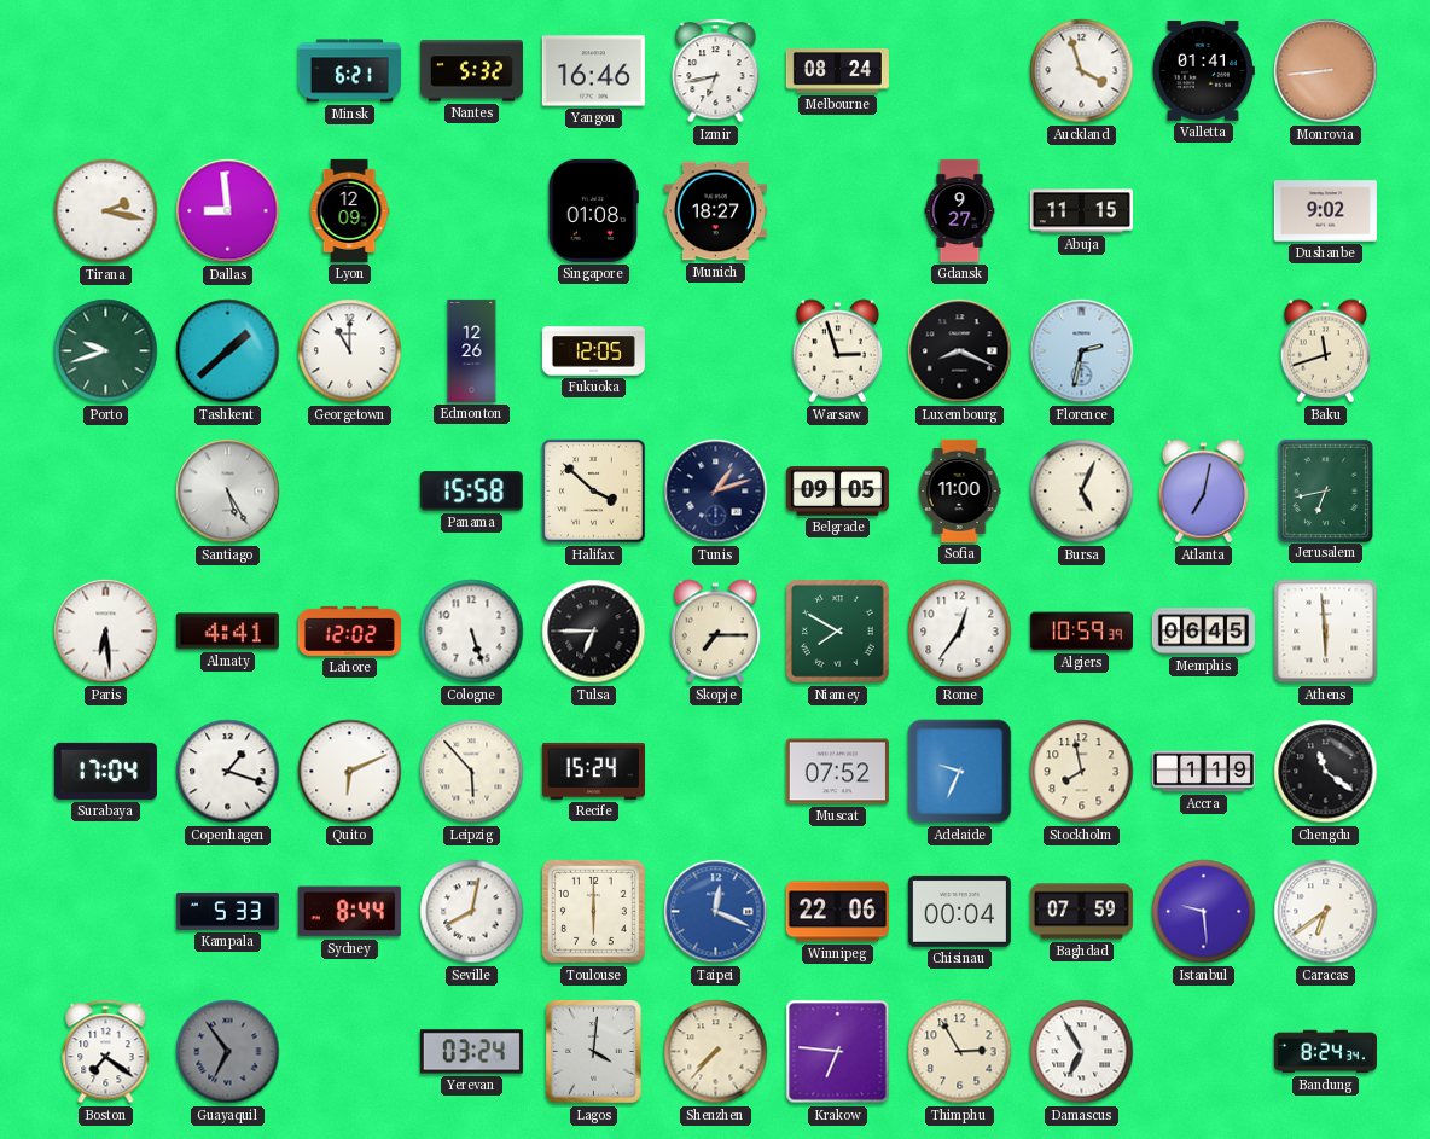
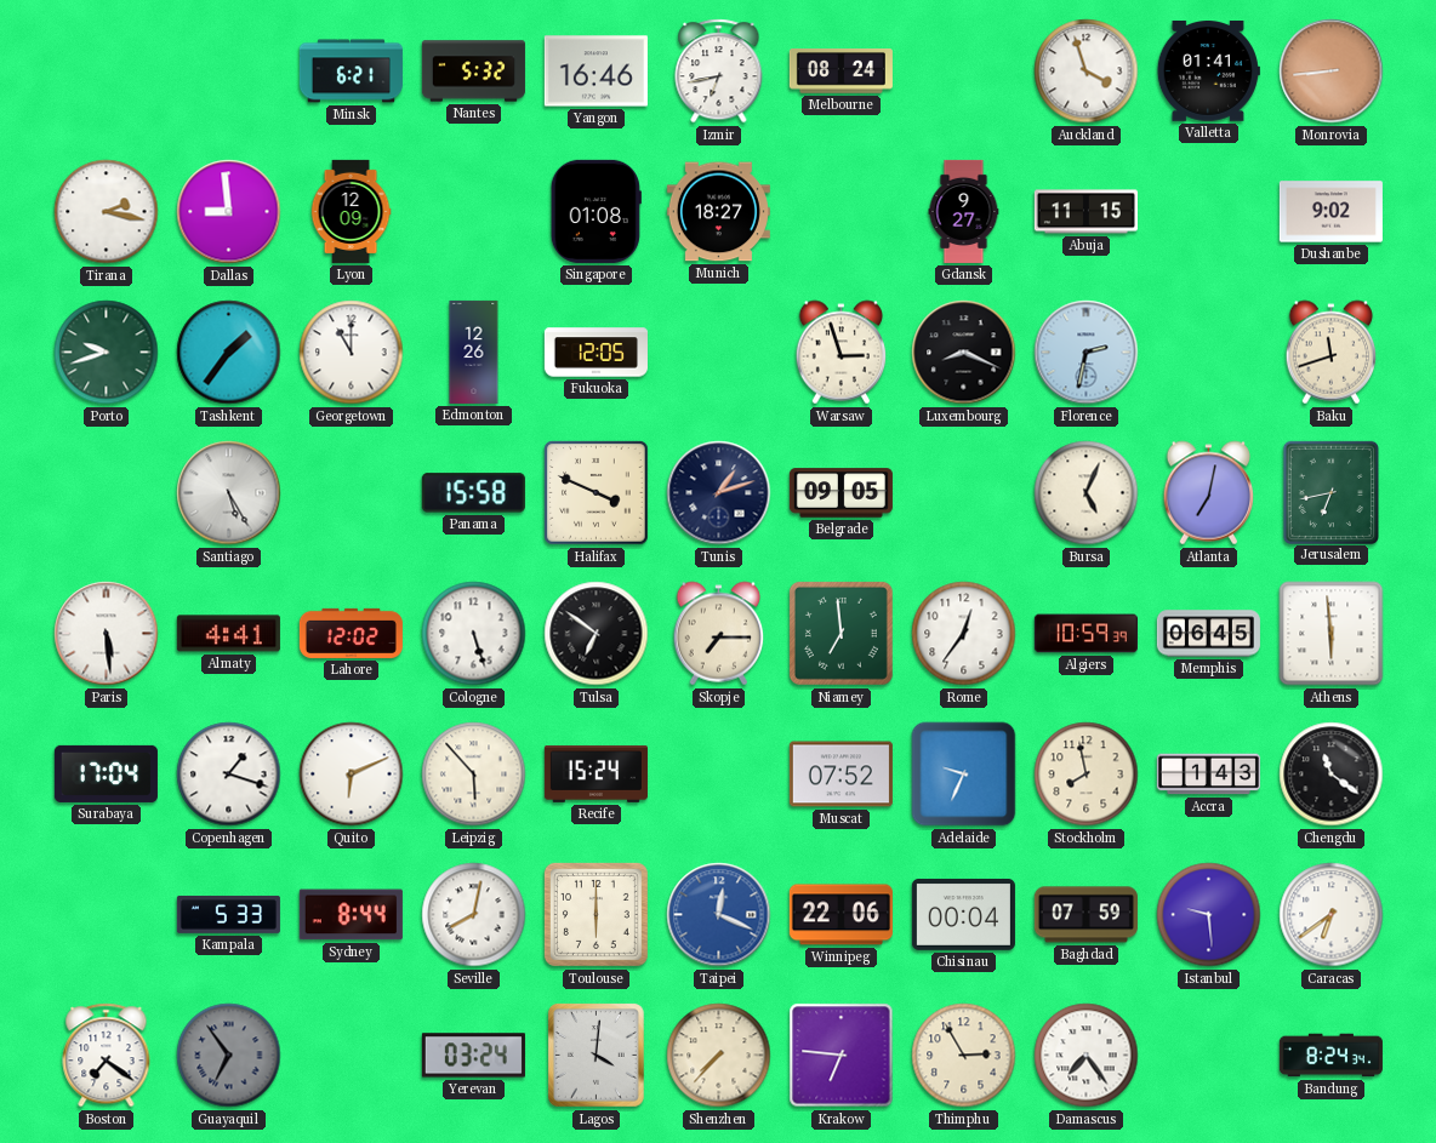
Tashkent: 1:38 -> 1:36 (229, 353)
Halifax: 3:52 -> 3:49 (597, 493)
Sofia: 11:00 -> none (959, 490)
Paris: 6:29 -> 5:29 (107, 634)
Tulsa: 6:45 -> 6:51 (597, 634)
Niamey: 7:50 -> 6:59 (840, 633)
Accra: 1:19 -> 1:43 (1208, 775)
Damascus: 6:55 -> 7:24 (1087, 1056)
